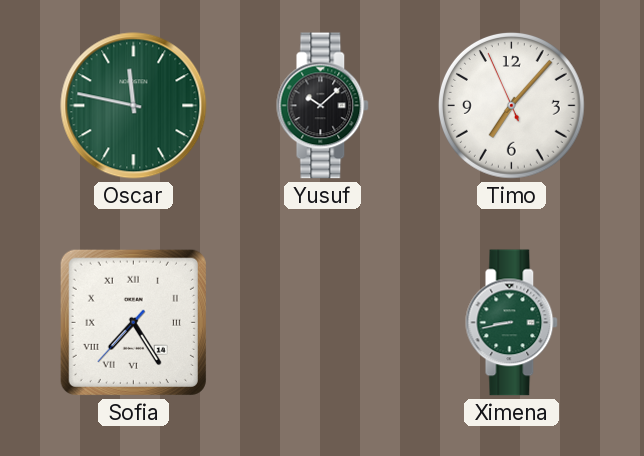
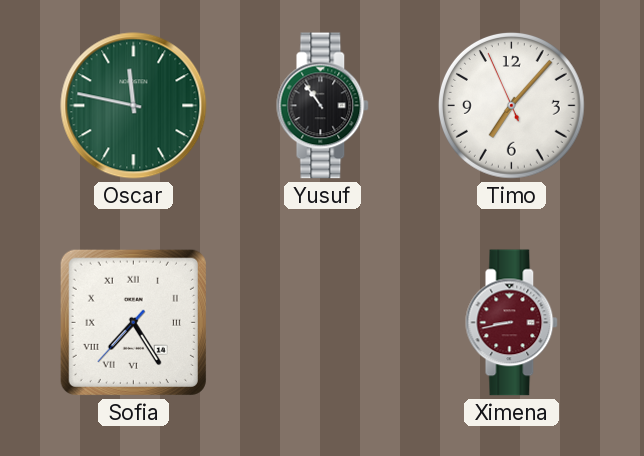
Yusuf: 10:08 -> 10:54 (323, 106)
Ximena dial: green -> burgundy (512, 323)
